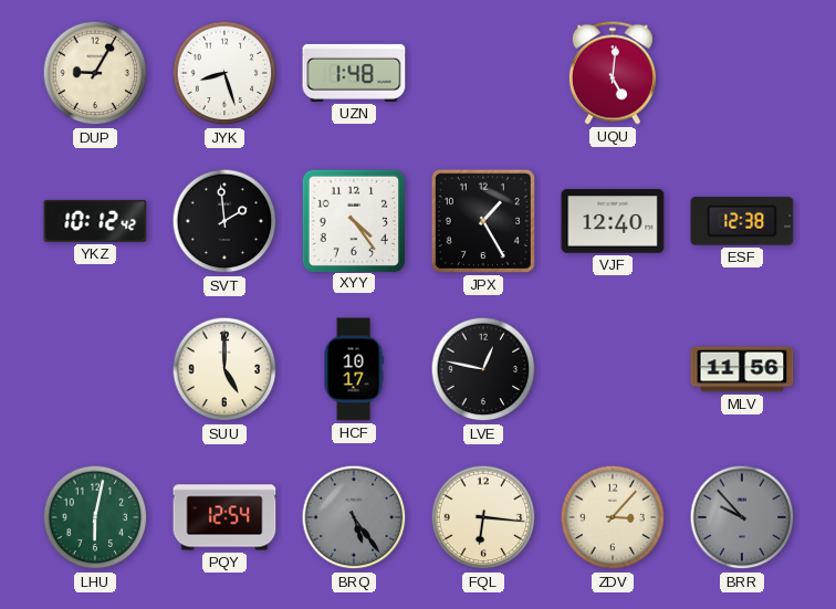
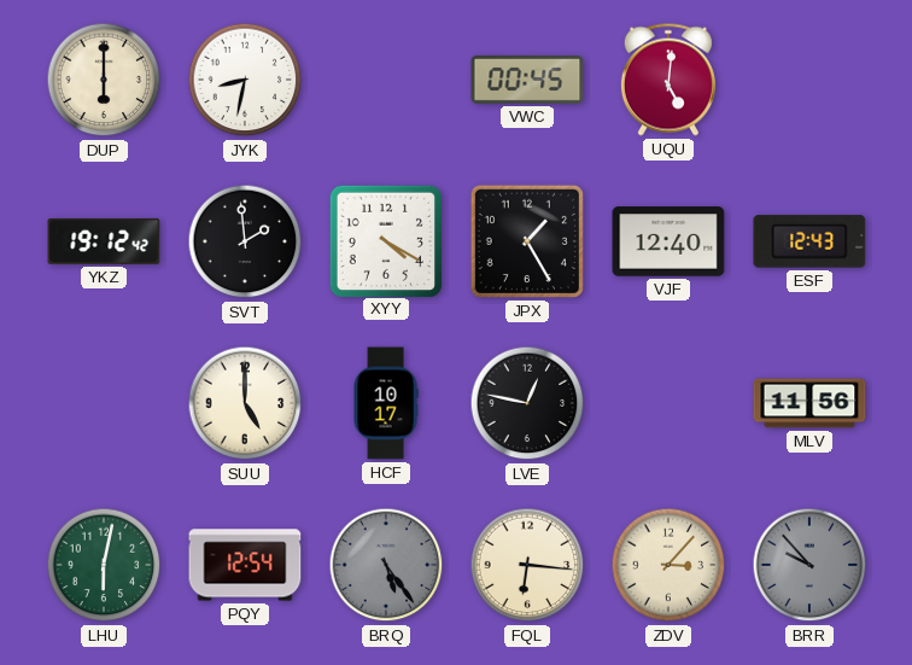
DUP: 9:05 -> 6:00 (104, 80)
JYK: 8:27 -> 8:32 (245, 80)
UZN: 1:48 -> none (354, 73)
VWC: none -> 00:45 (527, 80)
YKZ: 10:12 -> 19:12 (104, 241)
XYY: 4:24 -> 4:20 (385, 240)
ESF: 12:38 -> 12:43 (809, 241)
